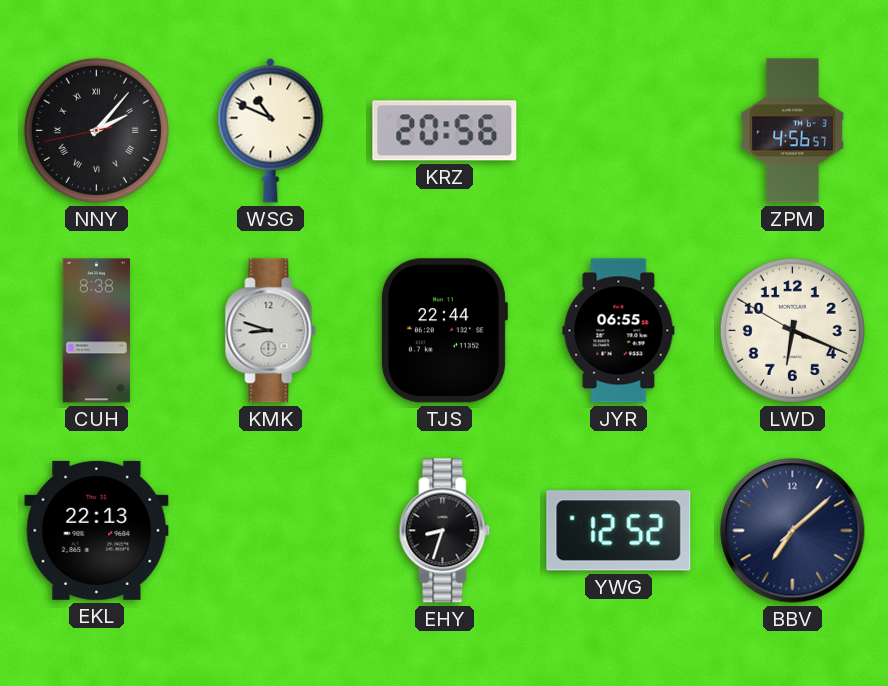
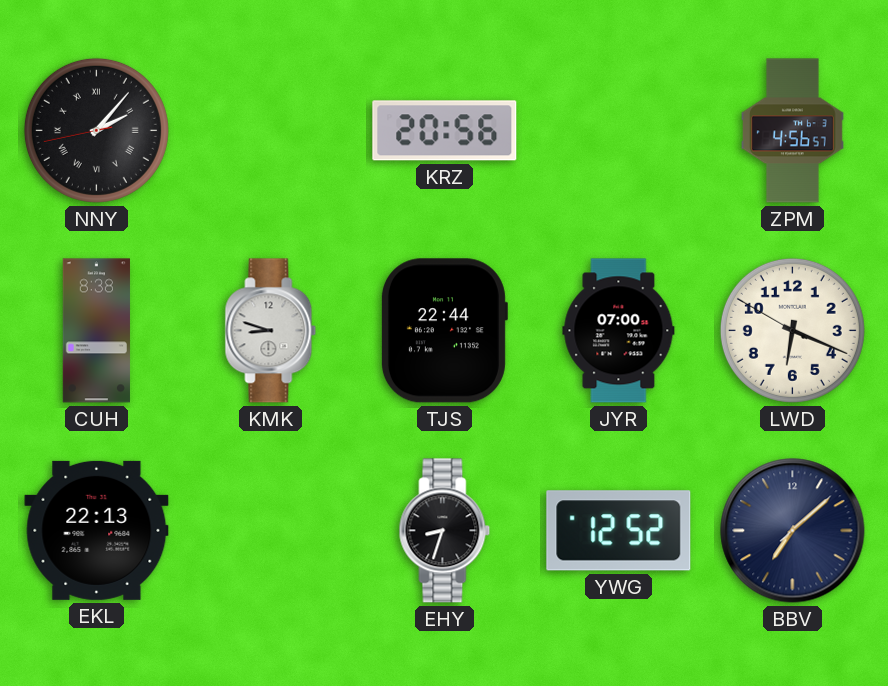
WSG: 10:49 -> none (271, 130)
JYR: 06:55 -> 07:00 (619, 331)
